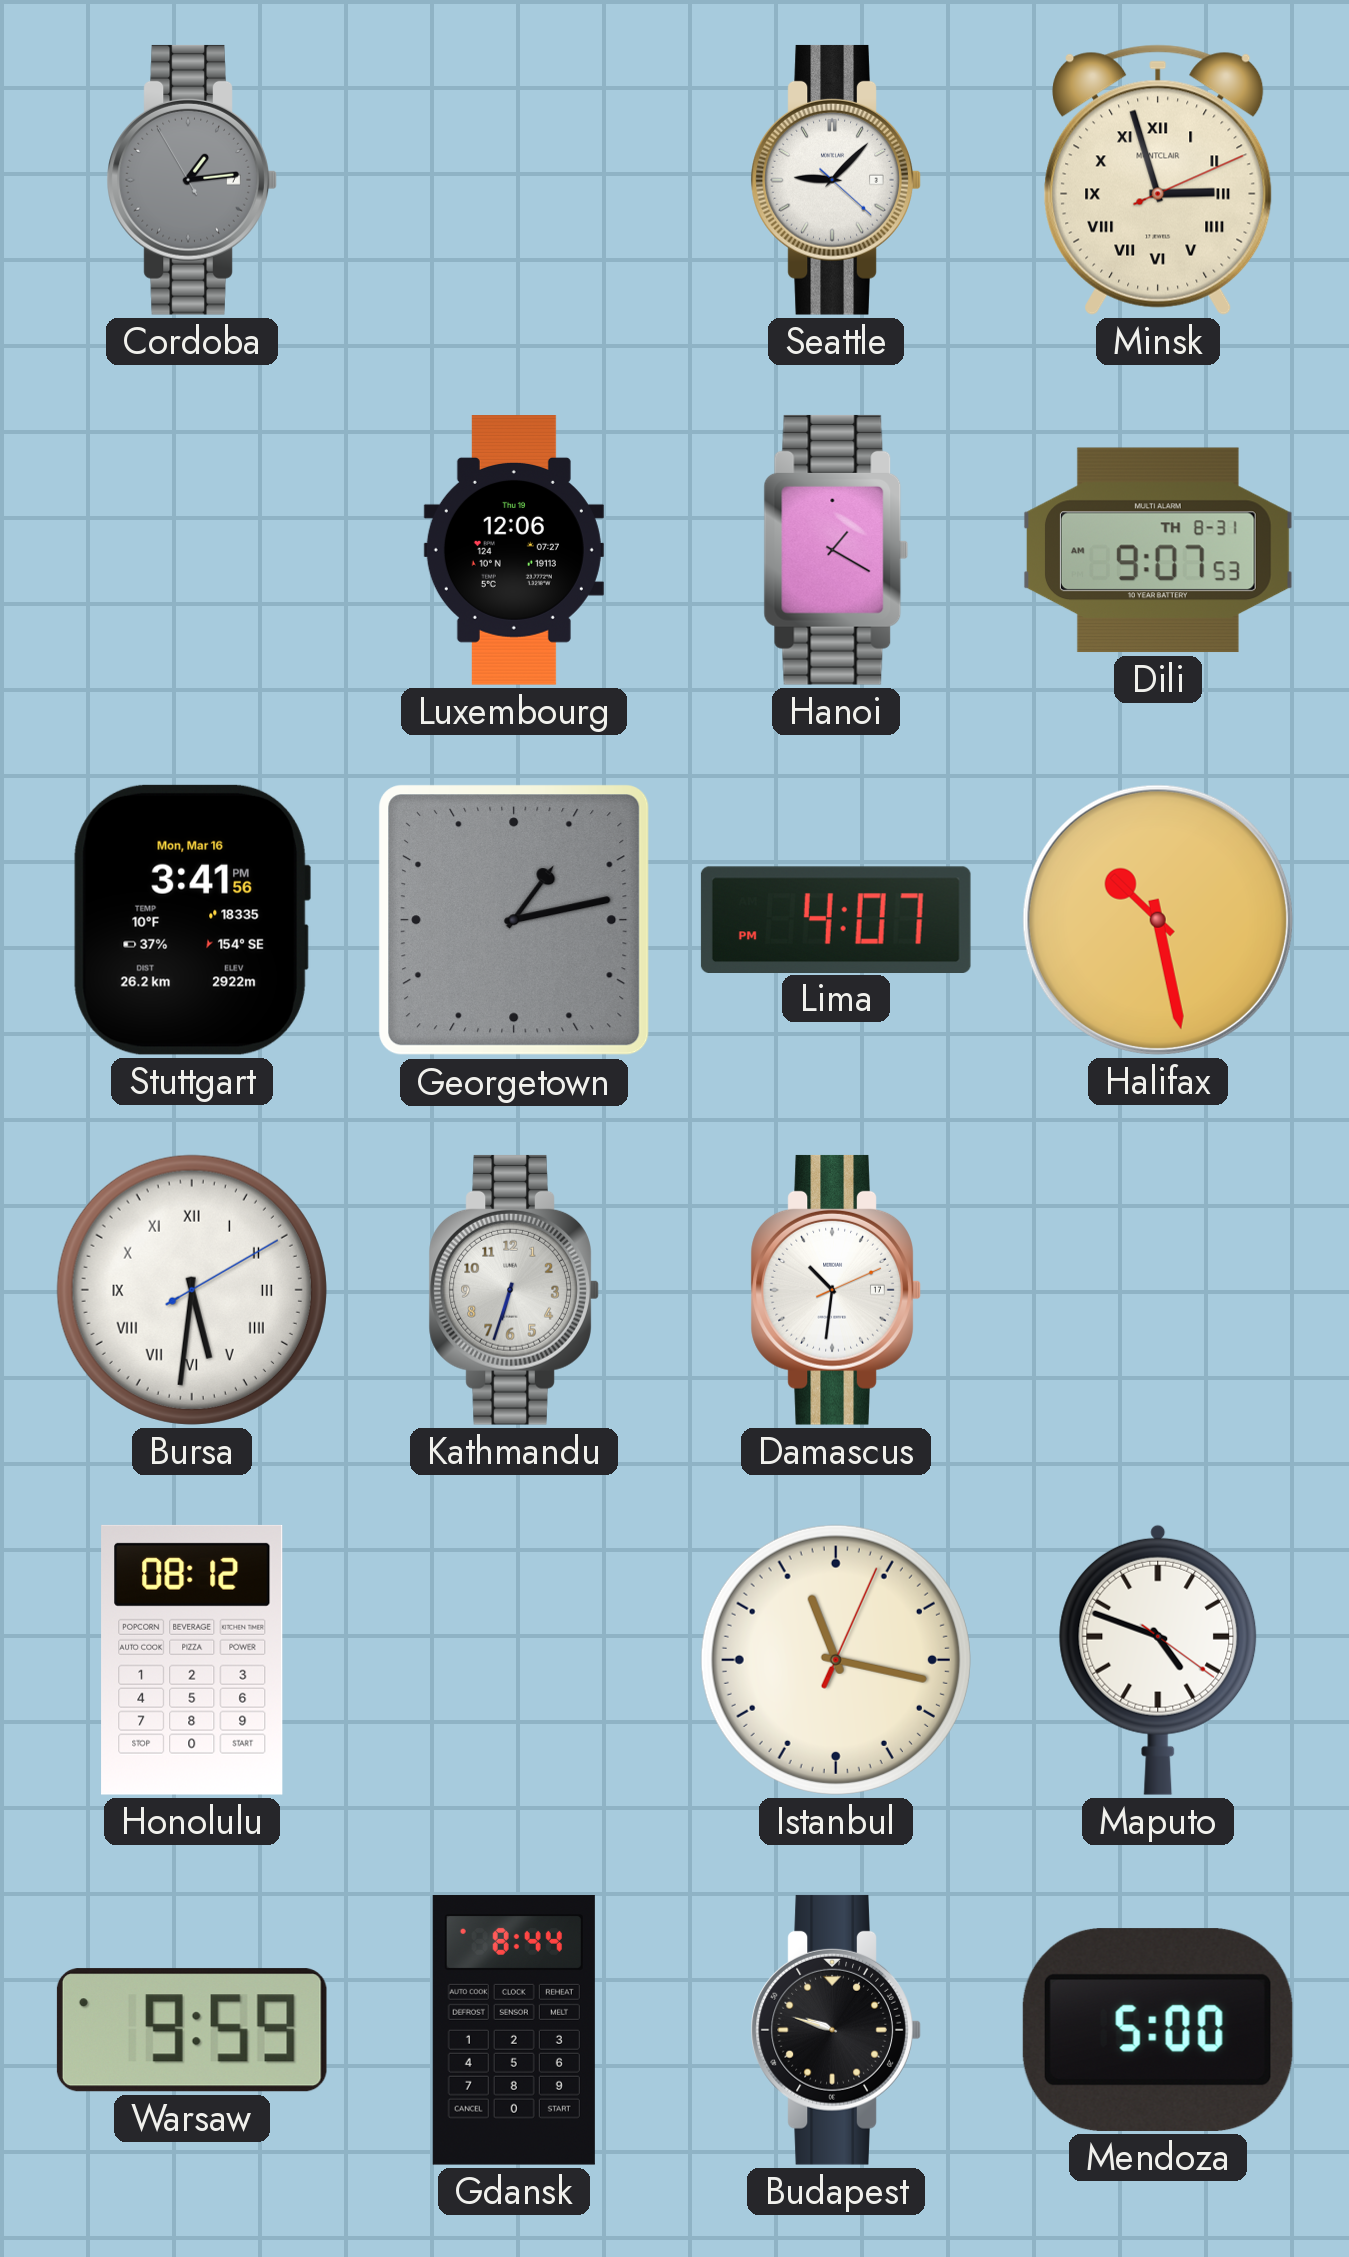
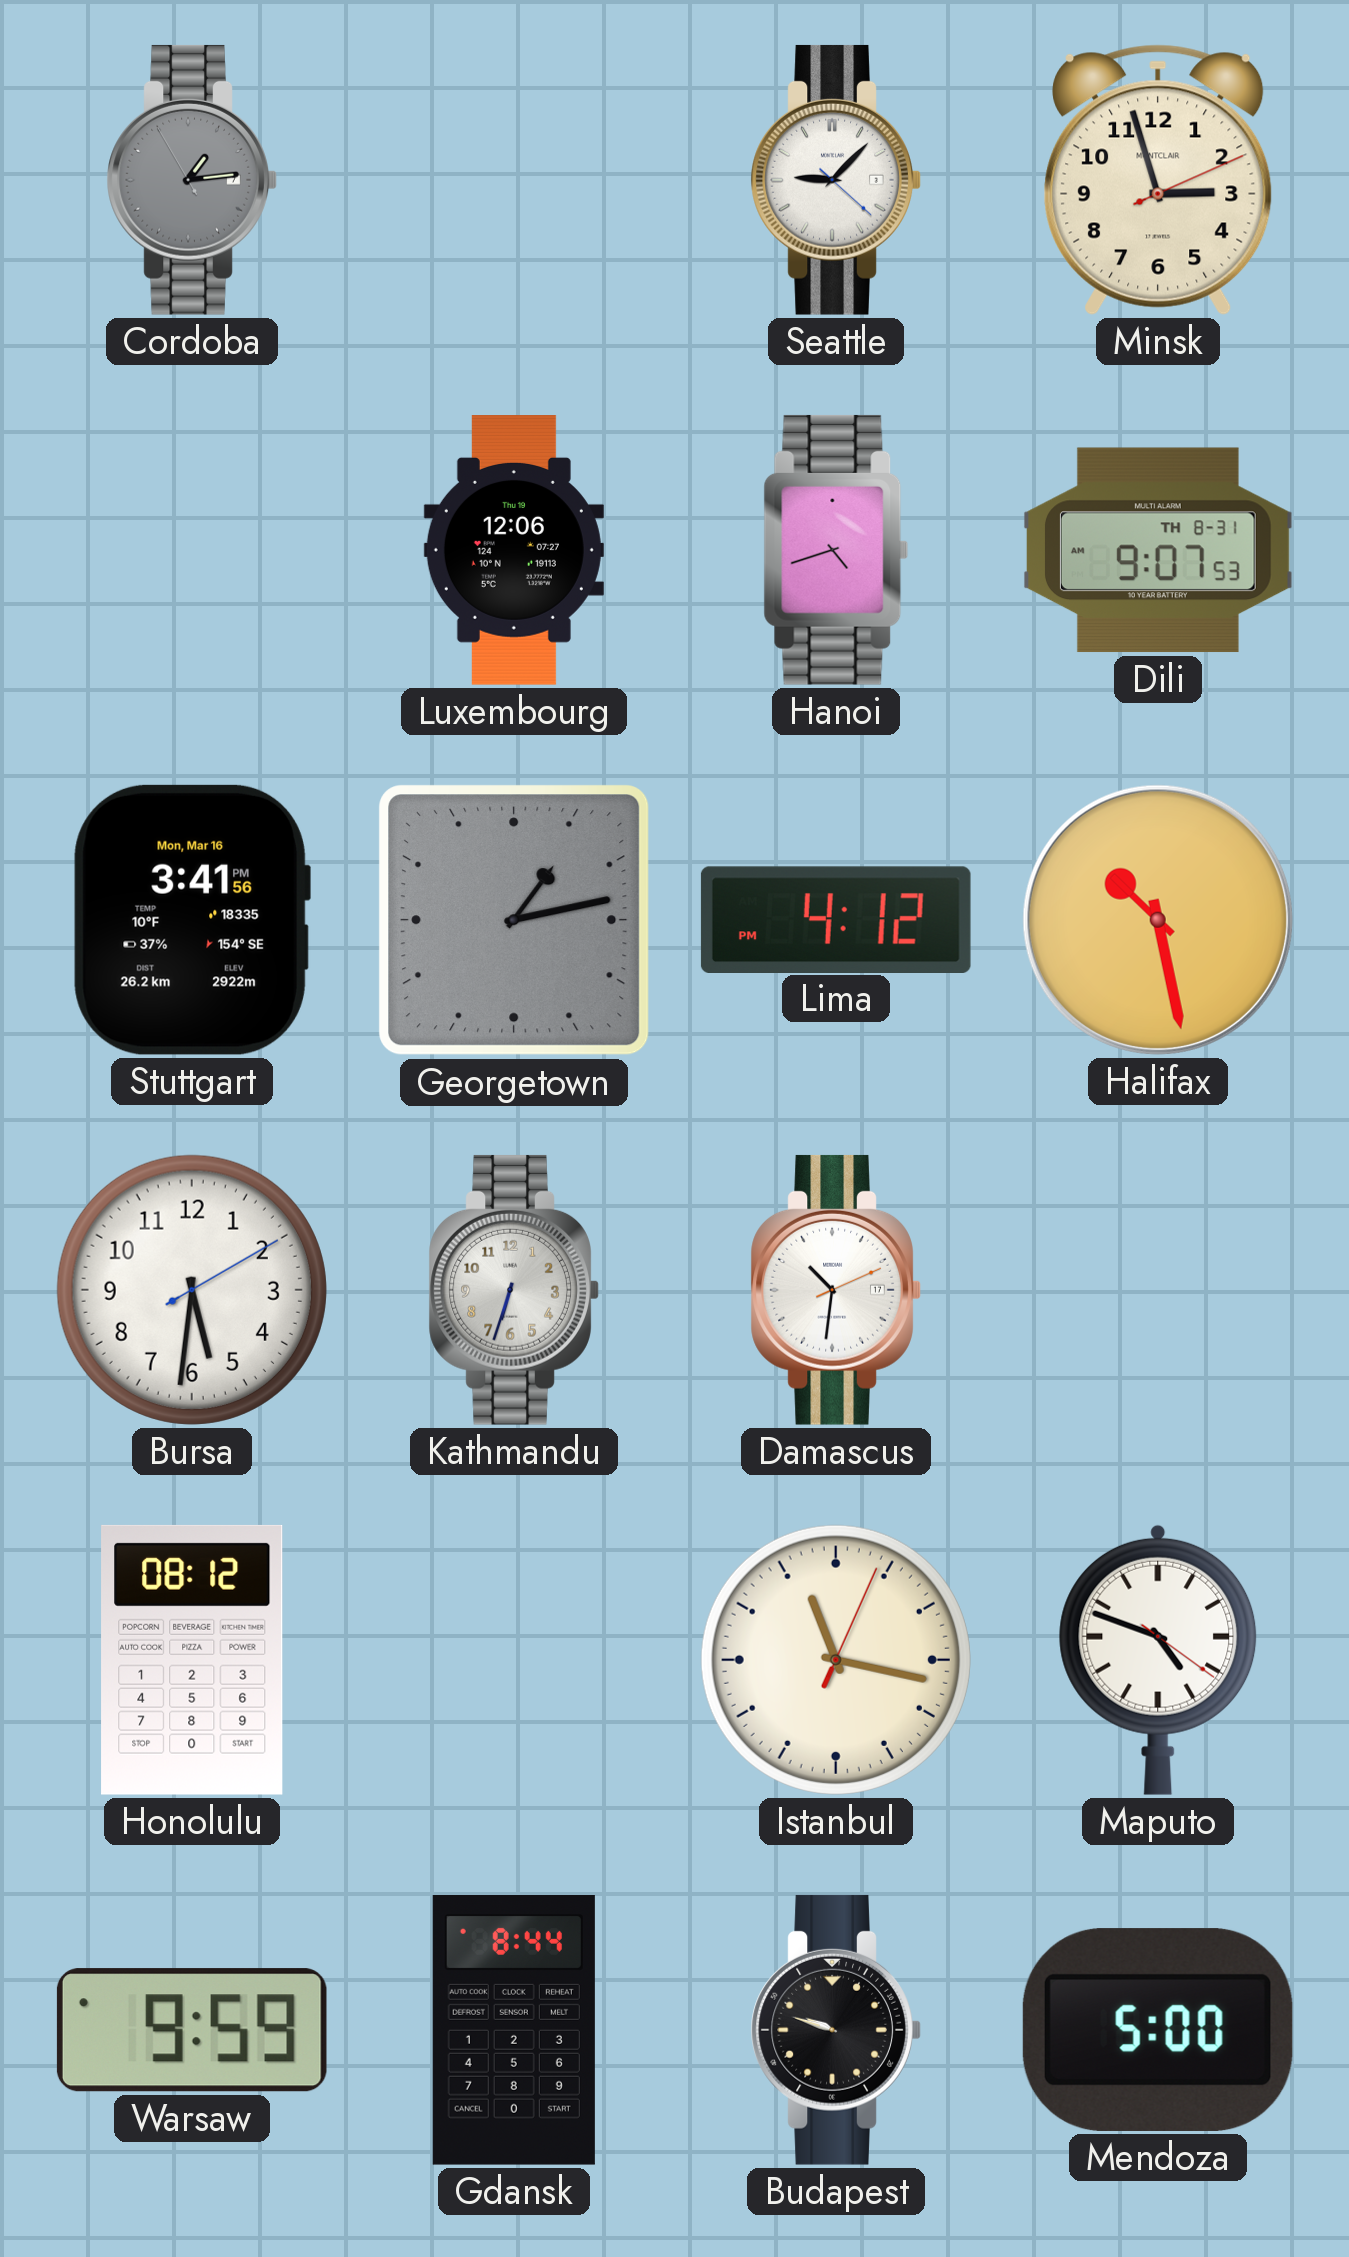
Minsk numerals: Roman -> Arabic (1158, 180)
Hanoi: 1:20 -> 4:42 (836, 550)
Lima: 4:07 -> 4:12 (836, 919)
Bursa numerals: Roman -> Arabic (192, 1290)
